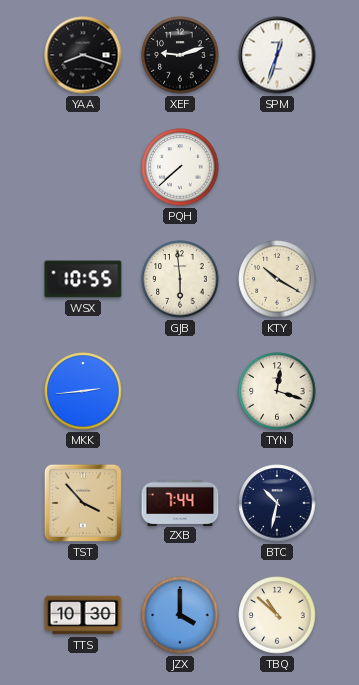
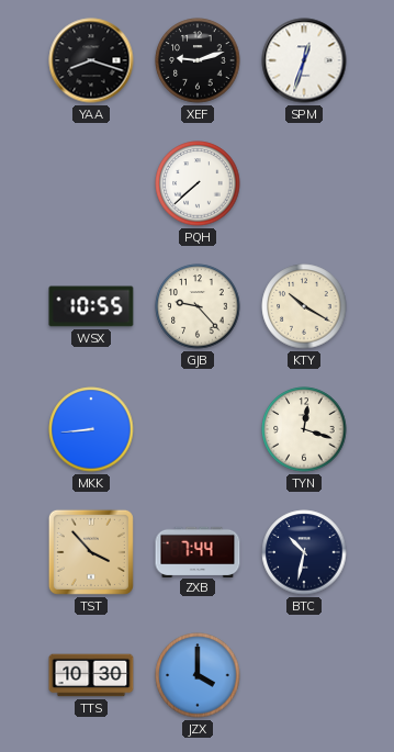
GJB: 5:59 -> 9:23 (198, 306)
MKK: 2:44 -> 8:44 (91, 429)
TBQ: 10:52 -> none (277, 615)
